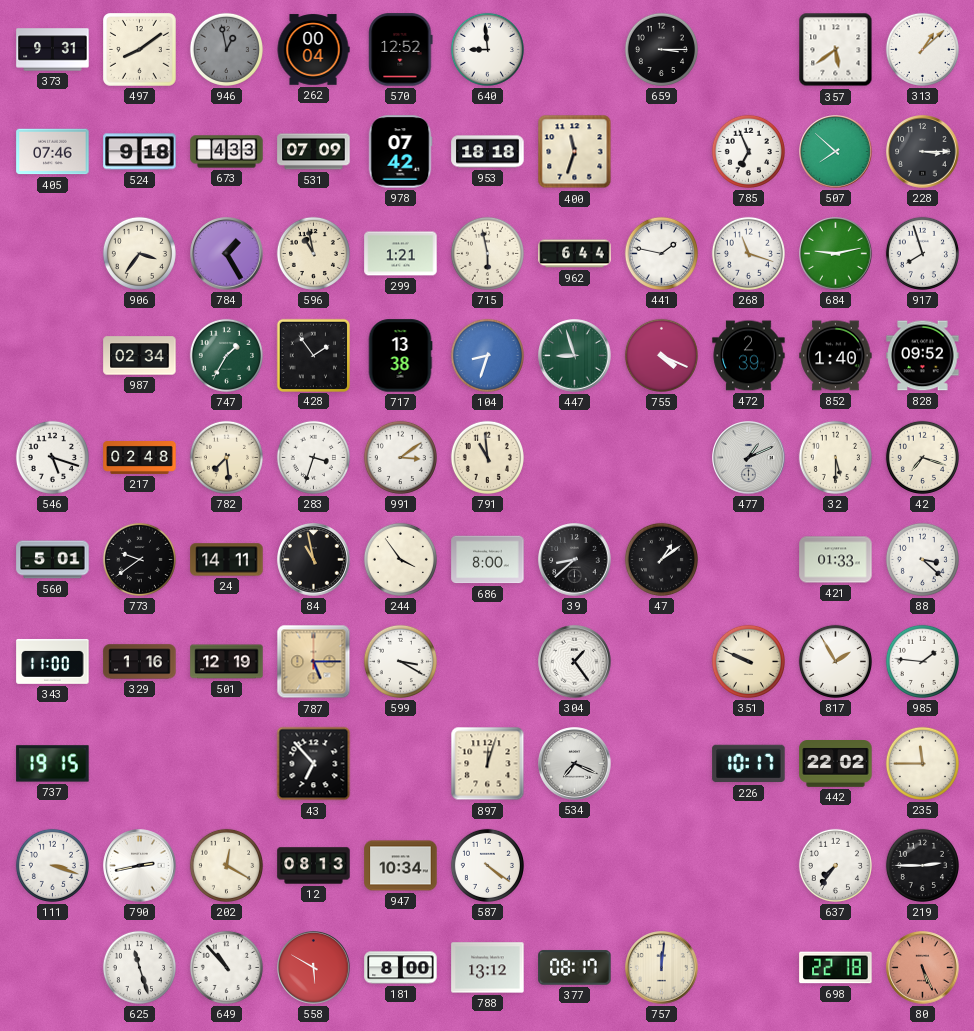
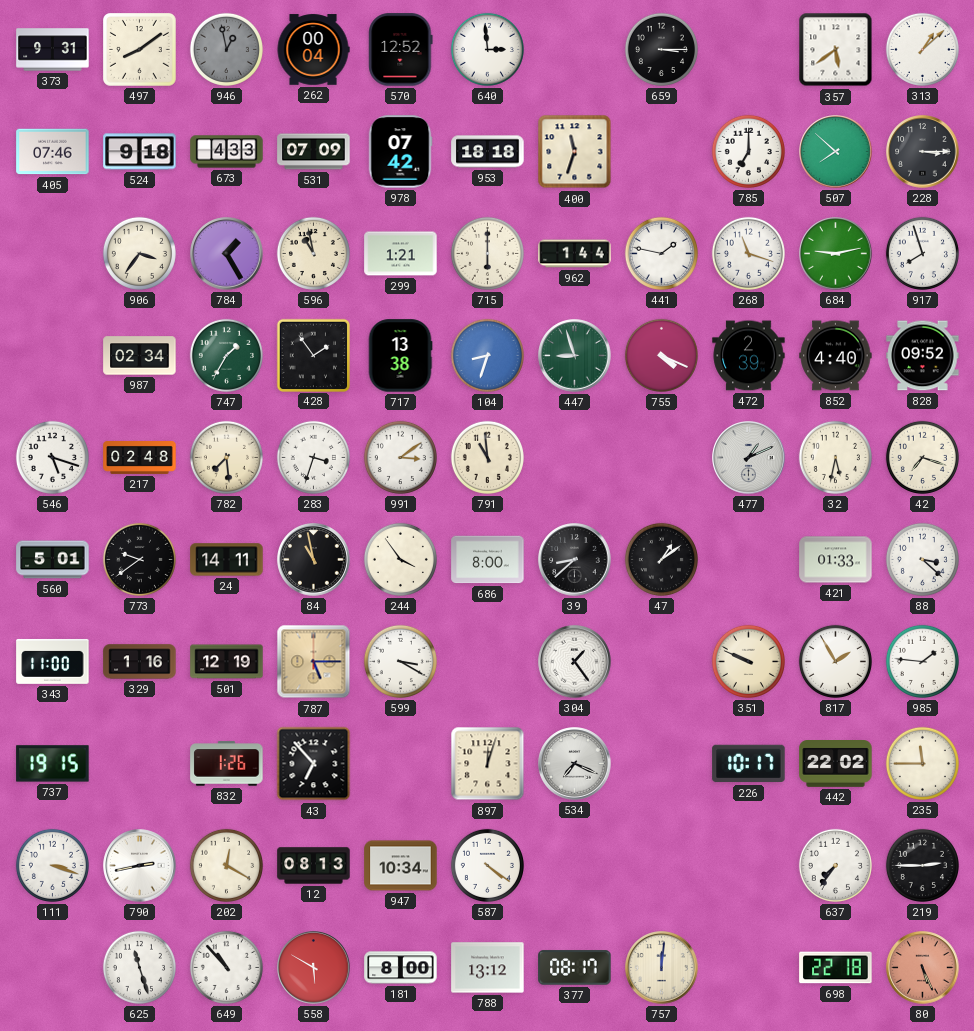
640: 8:59 -> 2:59 (487, 49)
785: 6:56 -> 7:00 (748, 151)
715: 5:58 -> 6:00 (487, 253)
962: 6:44 -> 1:44 (575, 254)
852: 1:40 -> 4:40 (836, 356)
32: 5:30 -> 5:32 (835, 457)
832: none -> 1:26 (227, 764)
